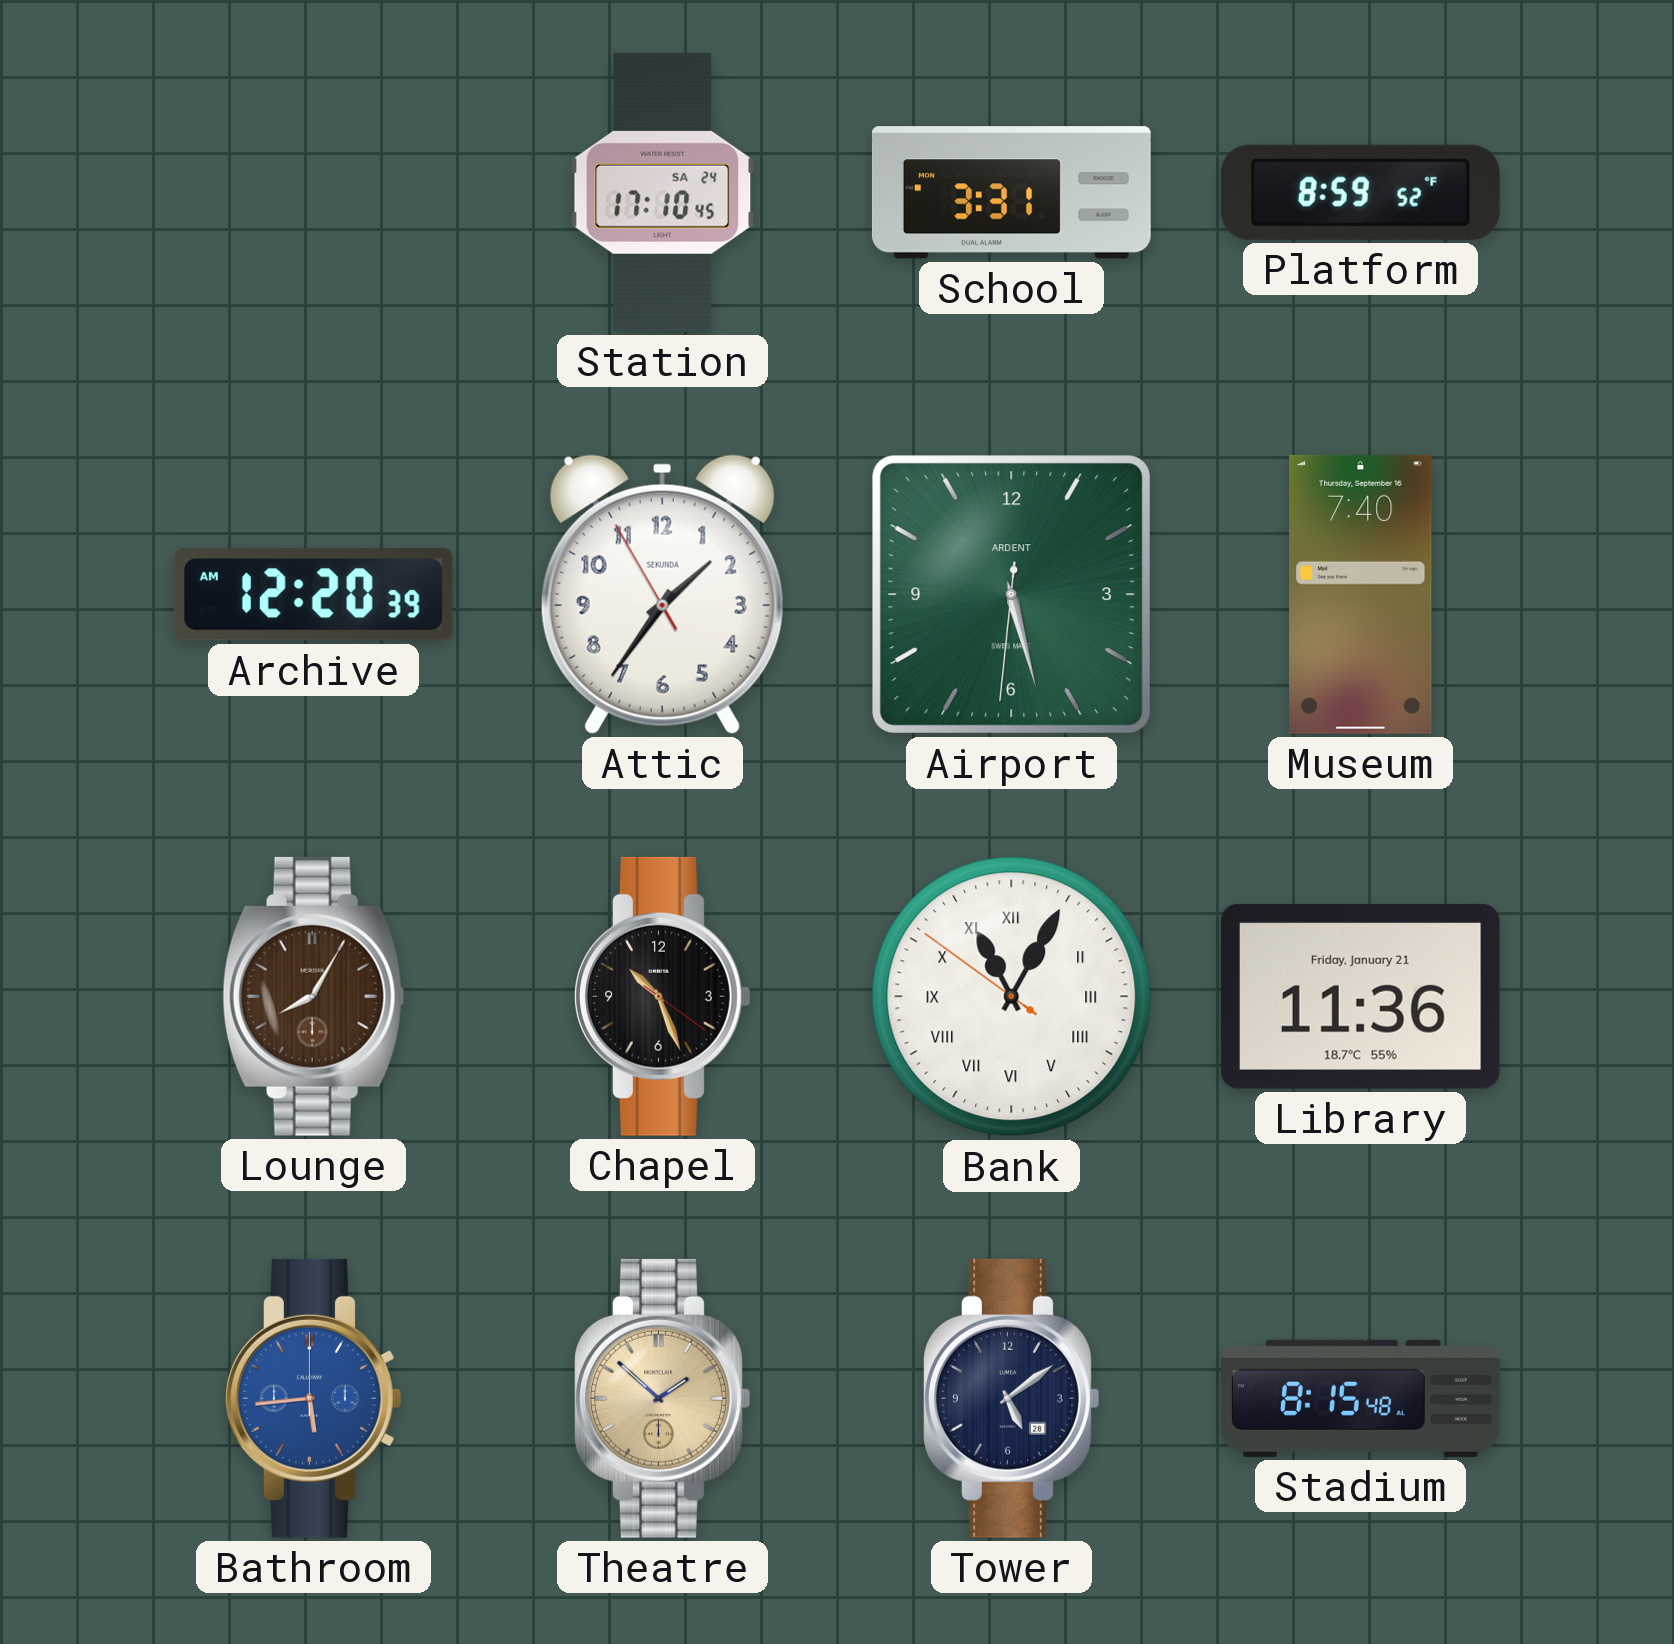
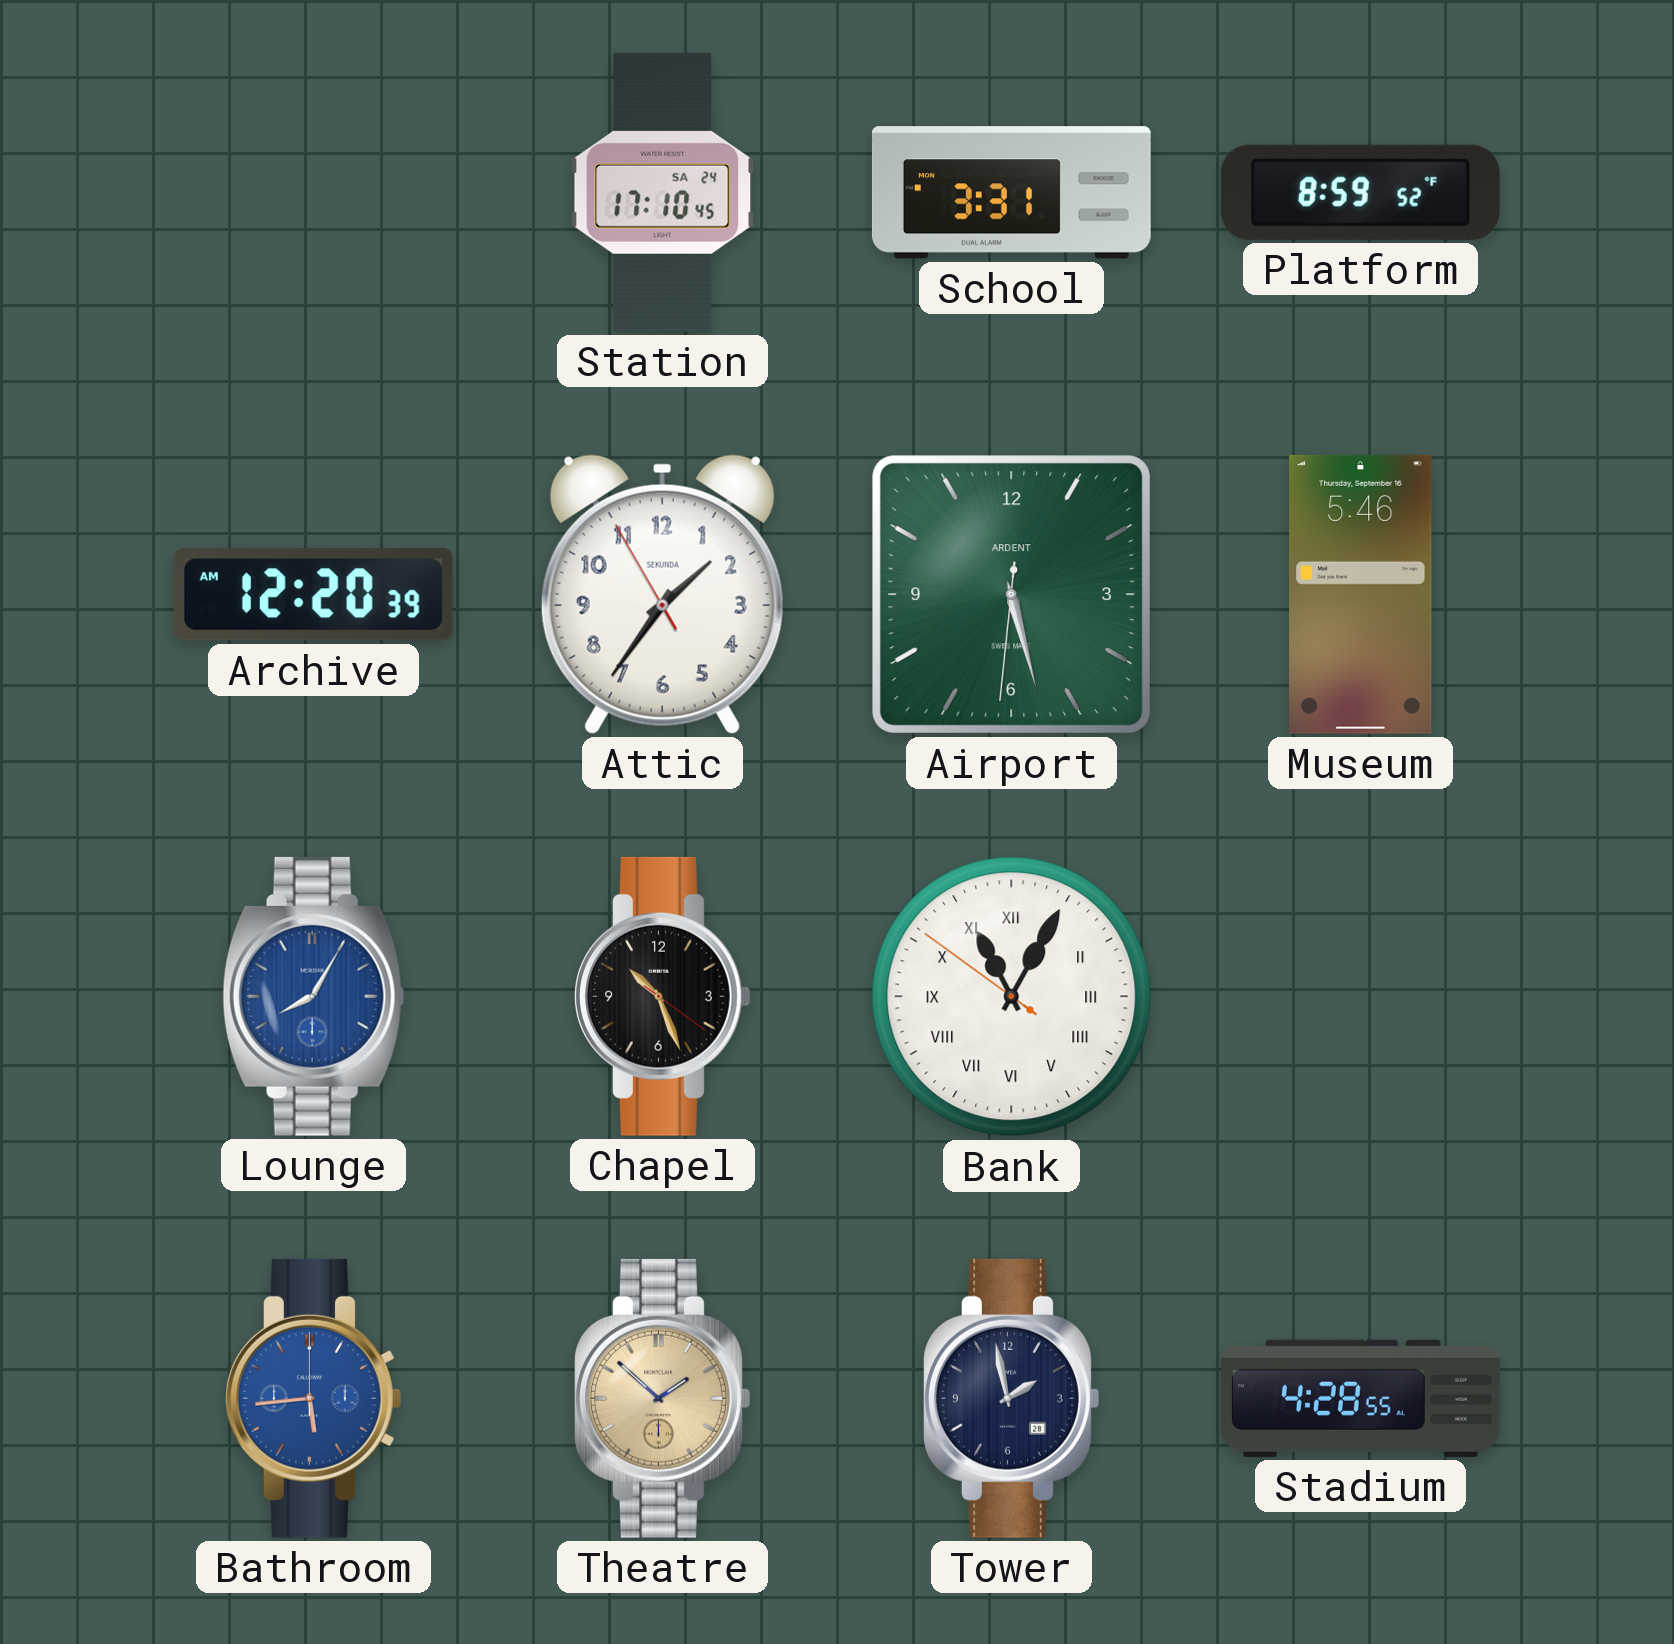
Museum: 7:40 -> 5:46 (1361, 594)
Lounge dial: brown -> blue (314, 996)
Library: 11:36 -> none (1360, 996)
Tower: 5:09 -> 1:58 (1012, 1398)
Stadium: 8:15 -> 4:28 (1360, 1398)
